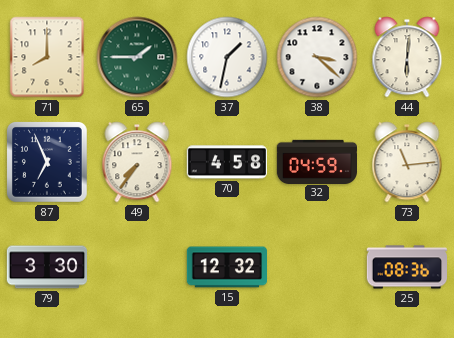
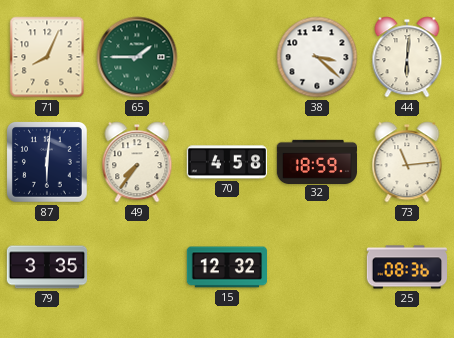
71: 8:00 -> 8:04 (47, 57)
37: 1:32 -> none (227, 57)
87: 6:56 -> 6:01 (47, 162)
32: 04:59 -> 18:59 (317, 161)
79: 3:30 -> 3:35 (46, 267)
